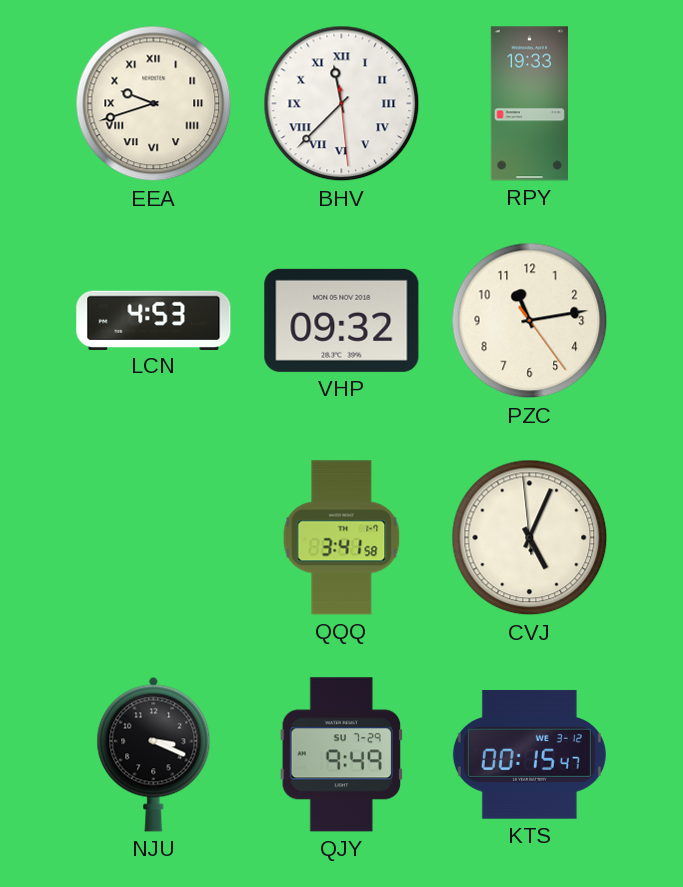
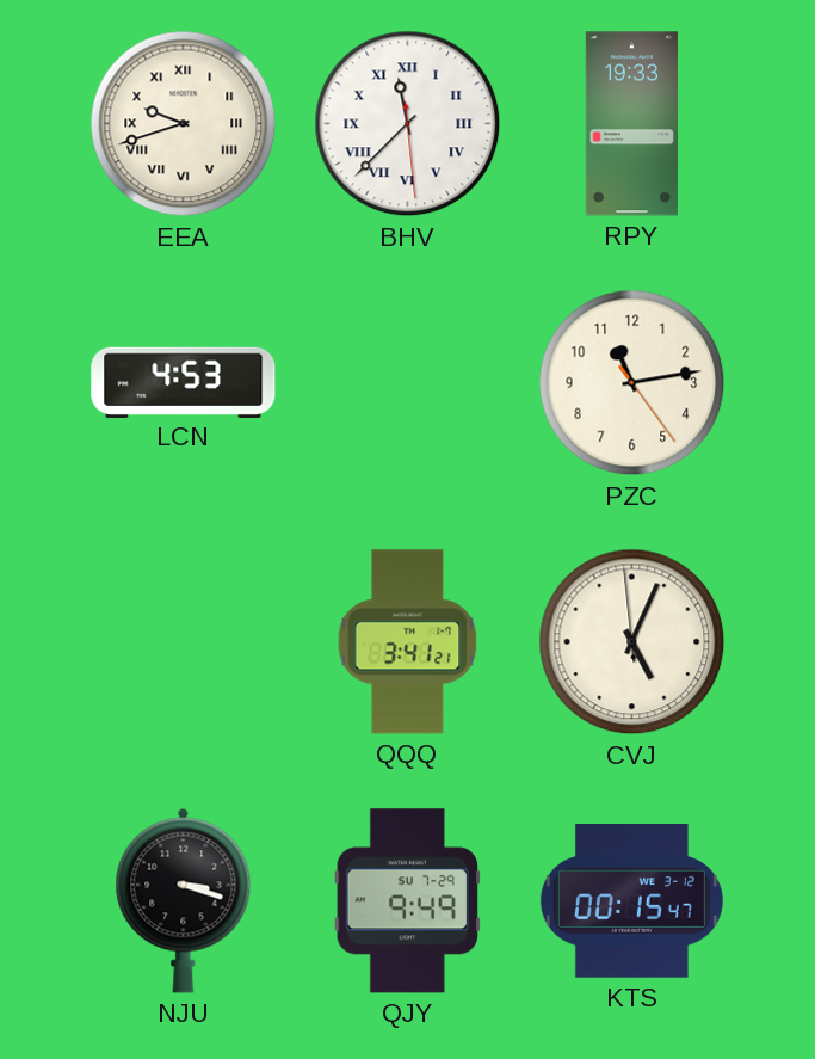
VHP: 09:32 -> none (342, 320)
QQQ: 3:41:58 -> 3:41:21 (408, 642)
NJU: 3:19 -> 3:18 (184, 900)
